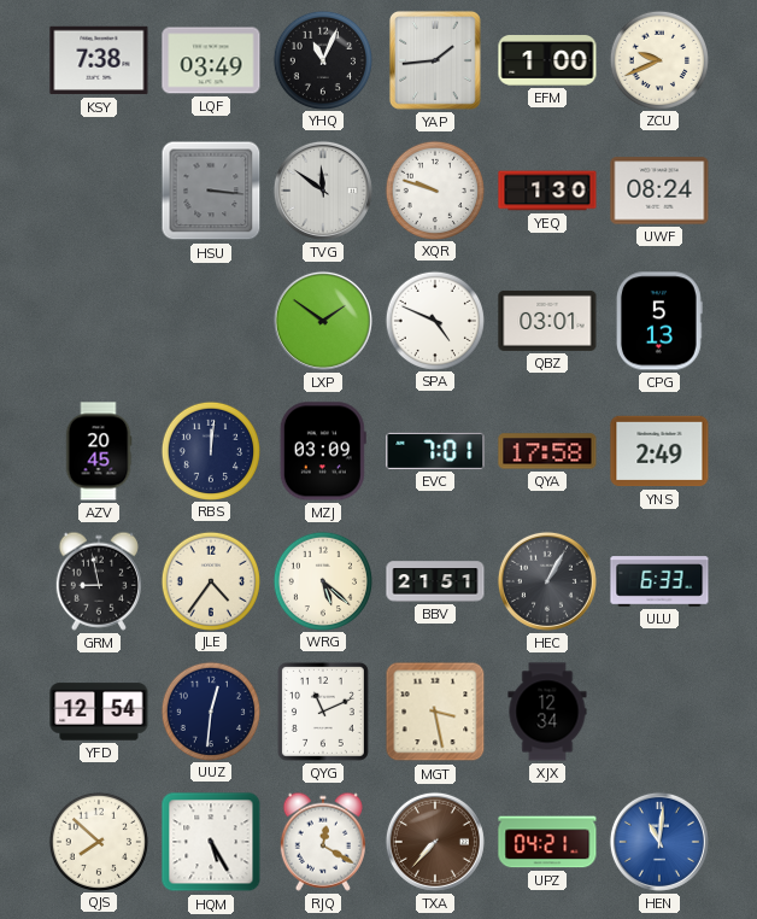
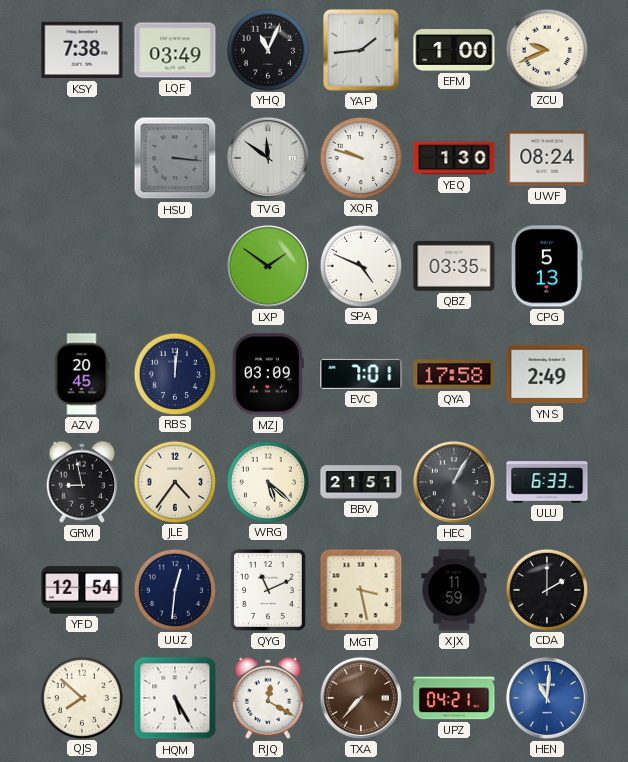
QBZ: 03:01 -> 03:35 (454, 266)
XJX: 12:34 -> 11:59 (454, 590)
CDA: none -> 2:00 (546, 589)
